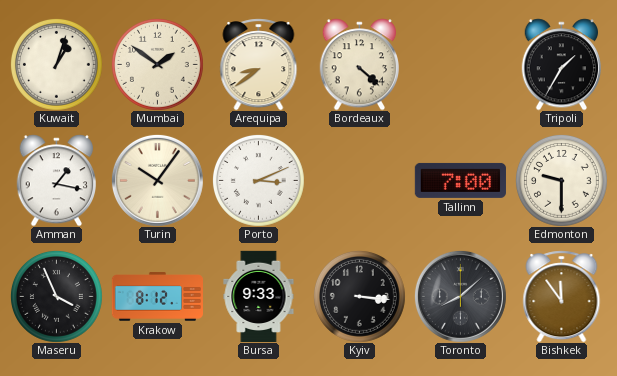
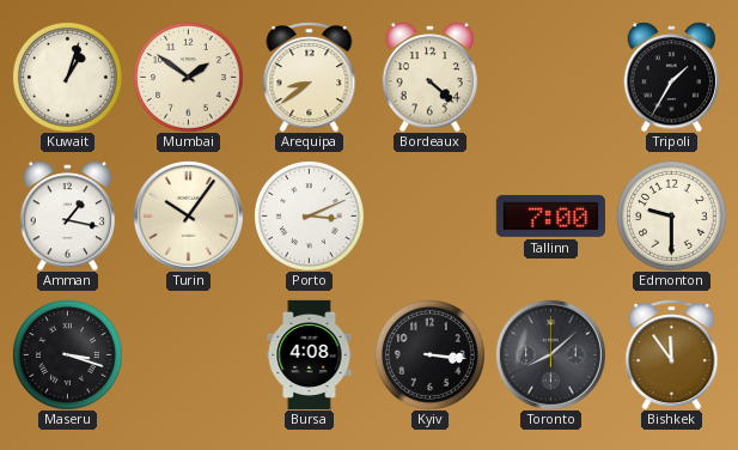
Maseru: 3:56 -> 3:18 (67, 354)
Krakow: 8:12 -> none (157, 297)
Bursa: 9:33 -> 4:08 (310, 354)
